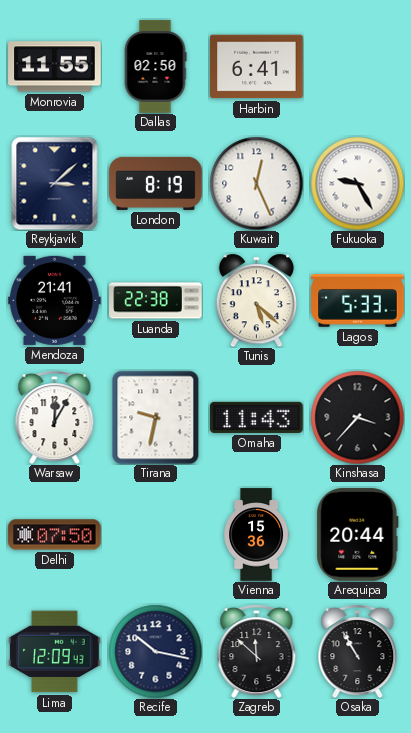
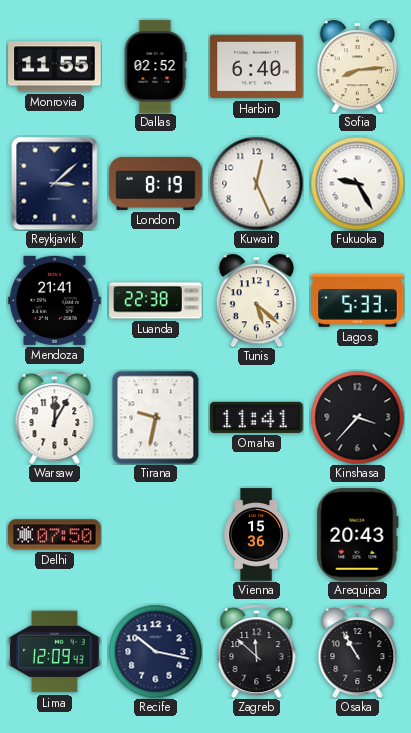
Dallas: 02:50 -> 02:52 (155, 67)
Harbin: 6:41 -> 6:40 (257, 67)
Sofia: none -> 8:14 (357, 66)
Omaha: 11:43 -> 11:41 (257, 417)
Arequipa: 20:44 -> 20:43 (358, 535)
